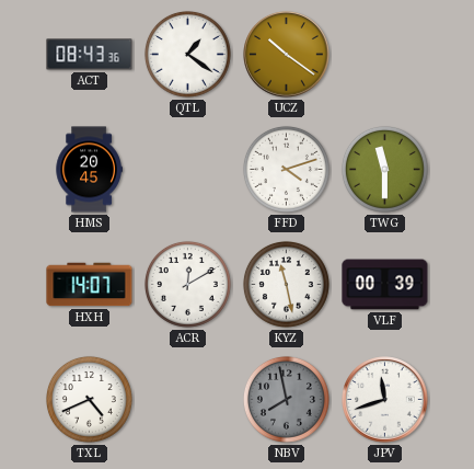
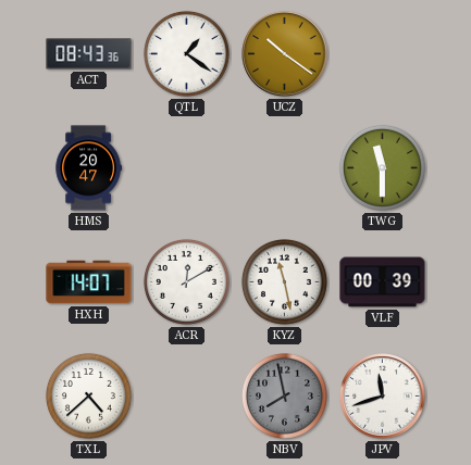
HMS: 20:45 -> 20:47 (88, 168)
FFD: 4:12 -> none (286, 169)
TXL: 4:41 -> 4:38 (88, 395)
